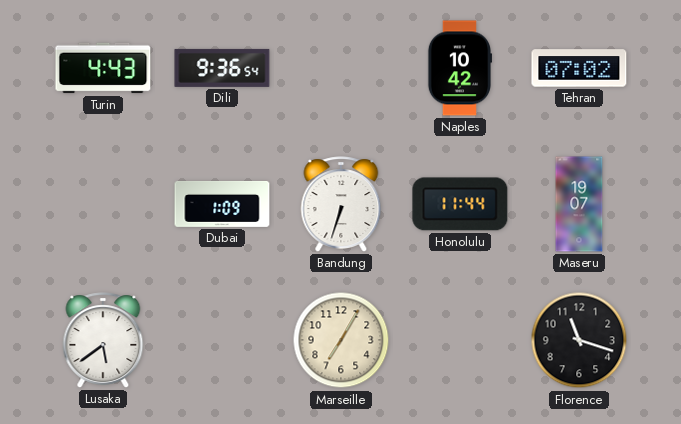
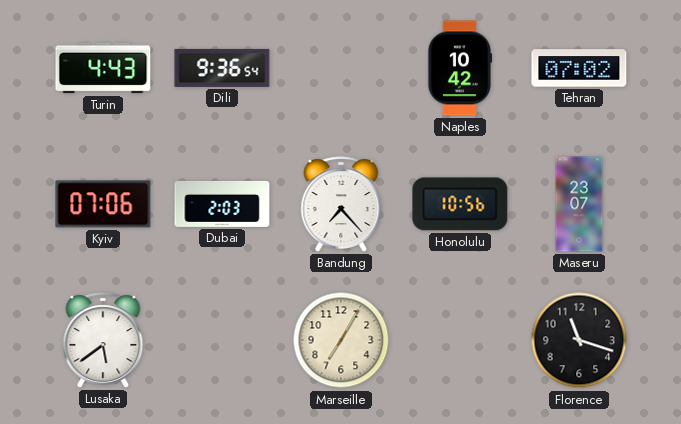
Kyiv: none -> 07:06 (103, 204)
Dubai: 1:09 -> 2:03 (222, 204)
Bandung: 6:33 -> 7:23 (341, 204)
Honolulu: 11:44 -> 10:56 (460, 204)
Maseru: 19:07 -> 23:07 (579, 204)
